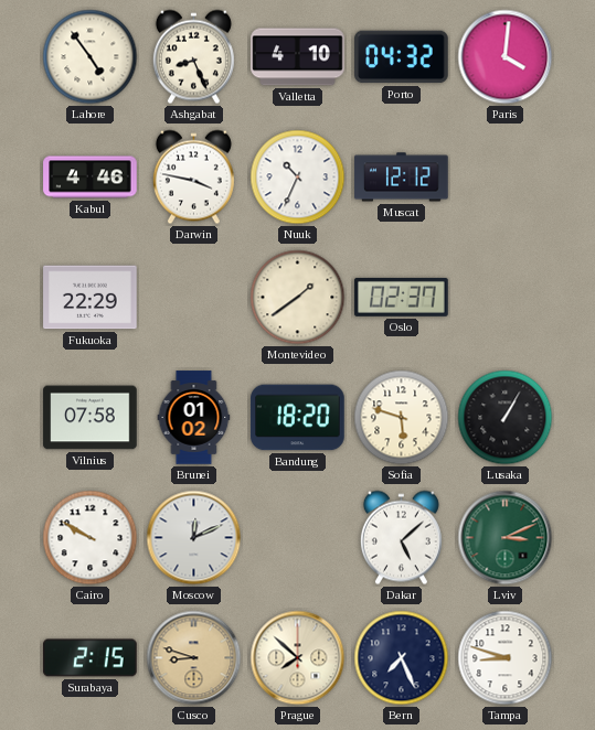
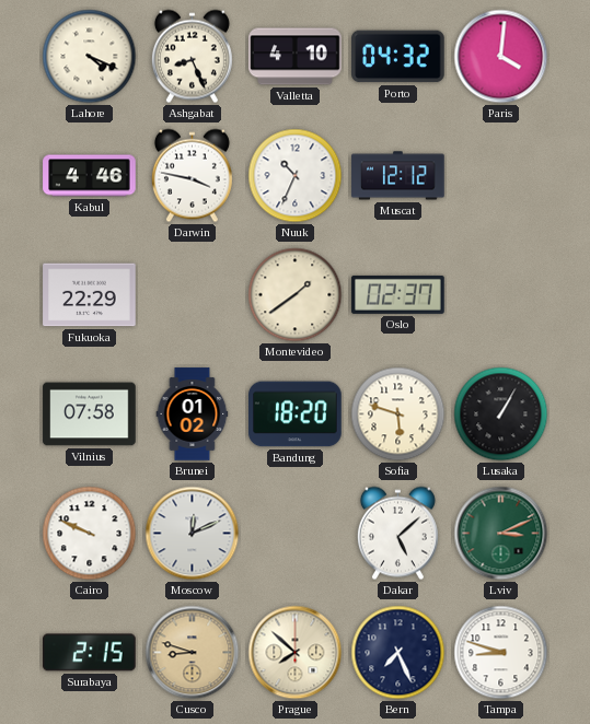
Lahore: 4:54 -> 4:19 (90, 57)
Cairo: 9:50 -> 9:49 (90, 534)
